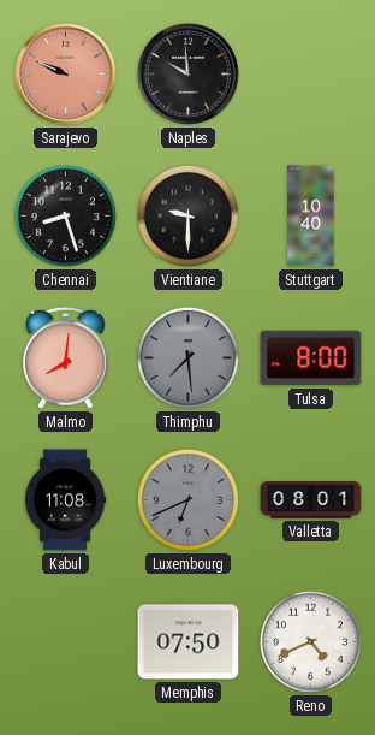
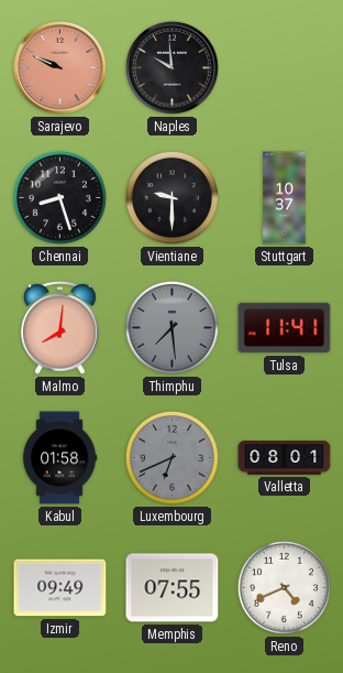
Stuttgart: 10:40 -> 10:37 (285, 198)
Tulsa: 8:00 -> 11:41 (285, 328)
Kabul: 11:08 -> 01:58 (59, 458)
Izmir: none -> 09:49 (60, 588)
Memphis: 07:50 -> 07:55 (173, 588)
